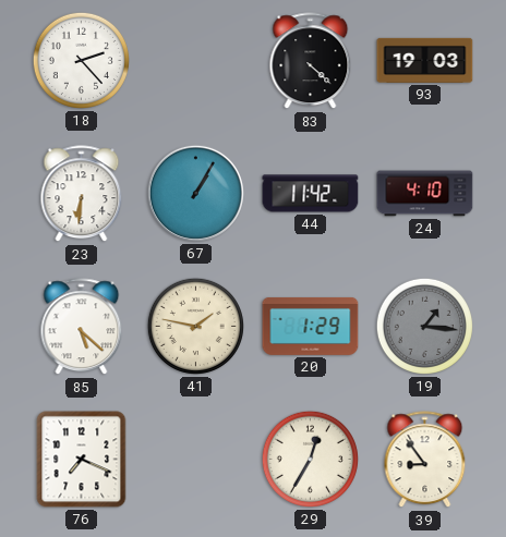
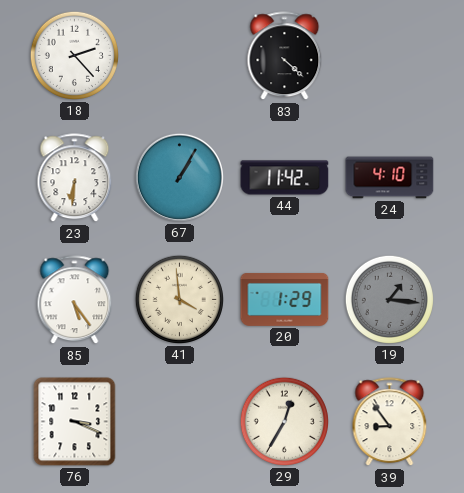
93: 19:03 -> none (425, 60)
85: 5:22 -> 5:24 (75, 300)
41: 1:47 -> 3:59 (179, 299)
76: 7:19 -> 3:19 (75, 422)
